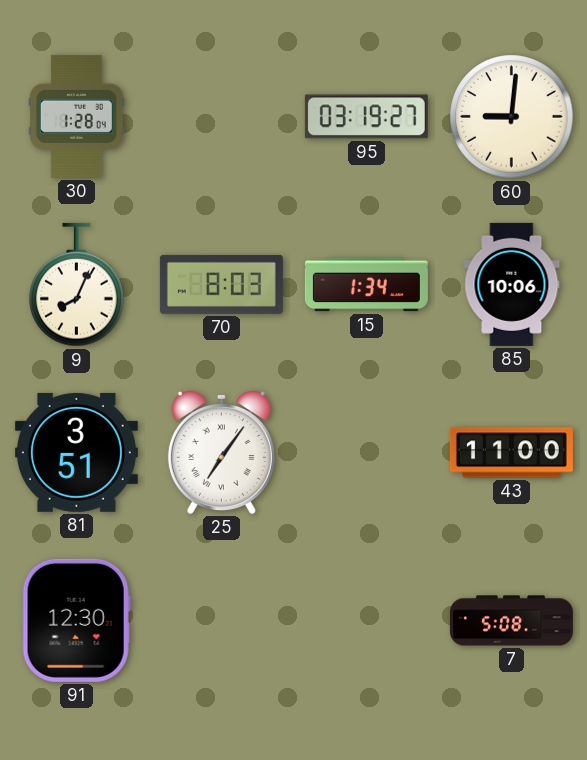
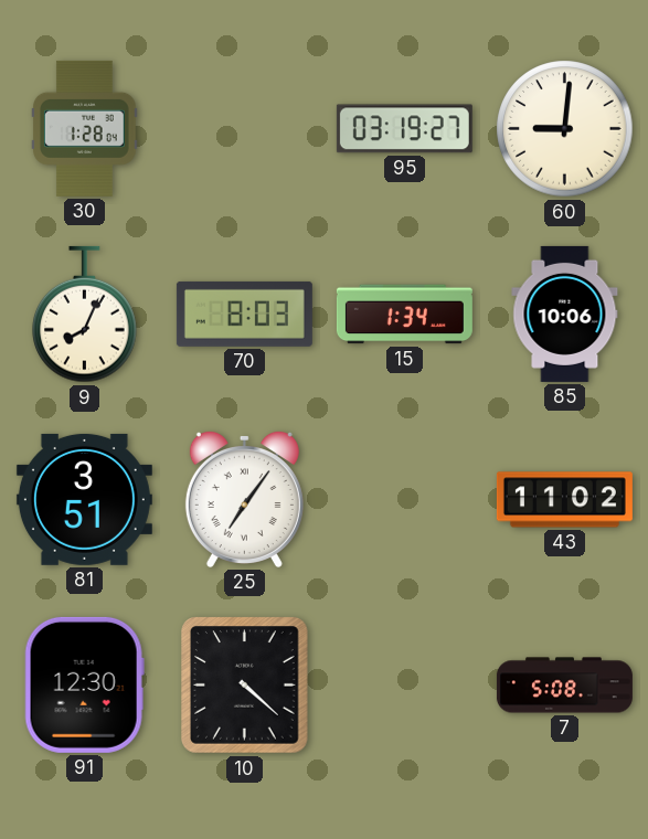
43: 11:00 -> 11:02 (564, 500)
10: none -> 4:22 (245, 686)
